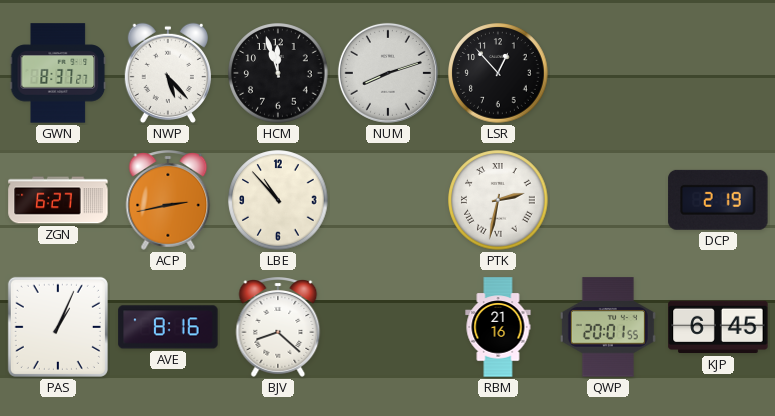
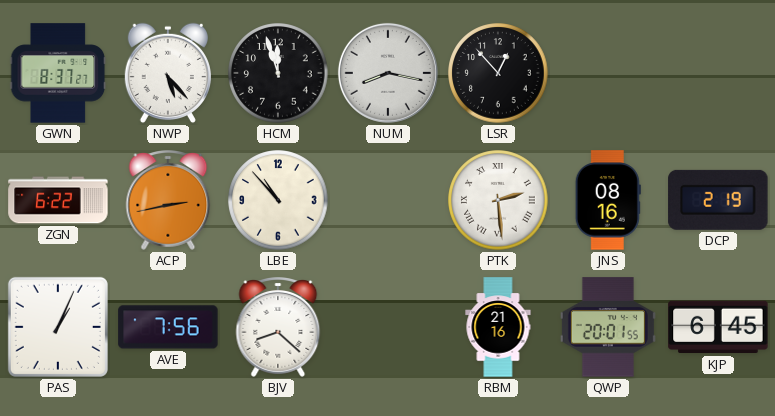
NUM: 8:12 -> 8:17 (388, 73)
ZGN: 6:27 -> 6:22 (58, 200)
PTK: 2:32 -> 2:29 (498, 200)
JNS: none -> 08:16 (608, 200)
AVE: 8:16 -> 7:56 (168, 327)
